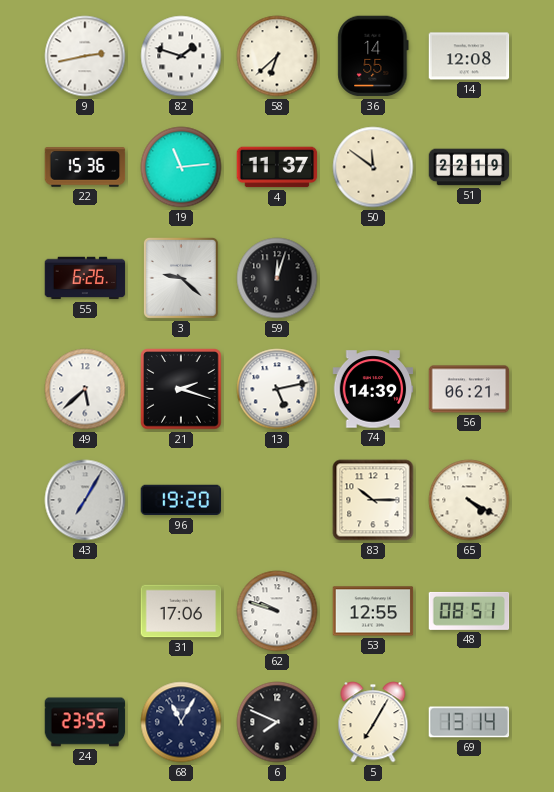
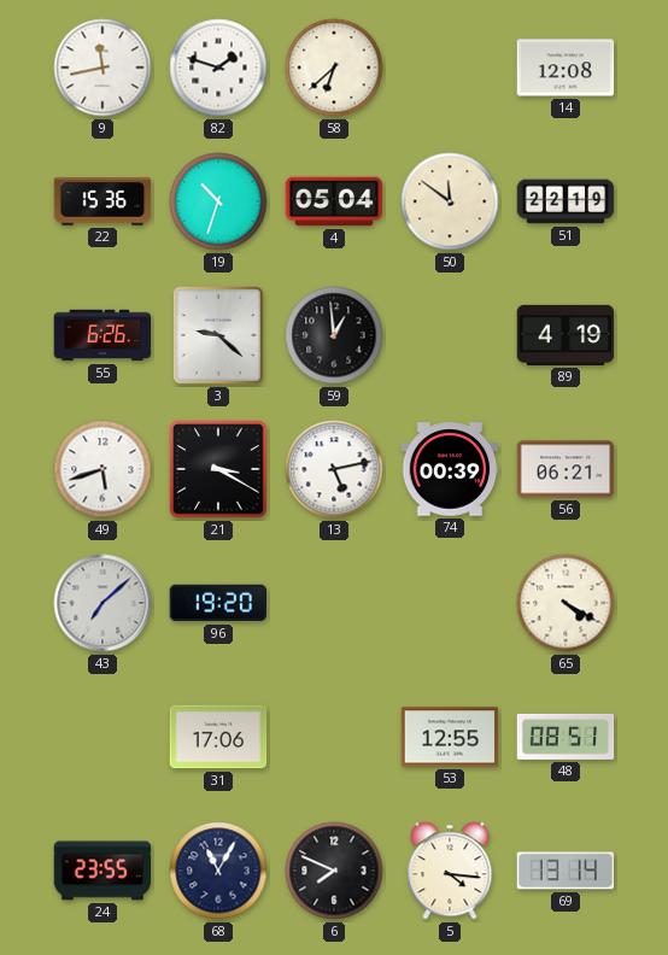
9: 2:43 -> 11:43 (102, 68)
36: 14:55 -> none (373, 56)
19: 11:14 -> 10:33 (218, 201)
4: 11:37 -> 05:04 (334, 201)
59: 12:03 -> 12:59 (334, 335)
89: none -> 4:19 (566, 335)
49: 5:38 -> 5:42 (102, 469)
21: 2:18 -> 3:20 (218, 469)
74: 14:39 -> 00:39 (450, 469)
43: 7:05 -> 7:08 (102, 603)
83: 10:15 -> none (373, 500)
62: 9:48 -> none (277, 611)
5: 7:05 -> 4:16 (450, 871)
